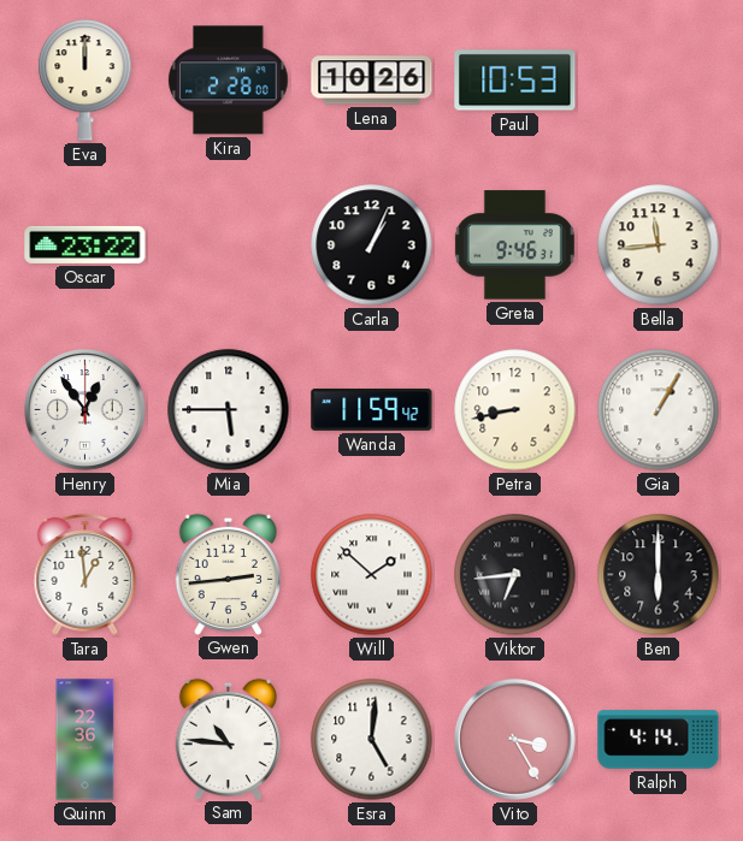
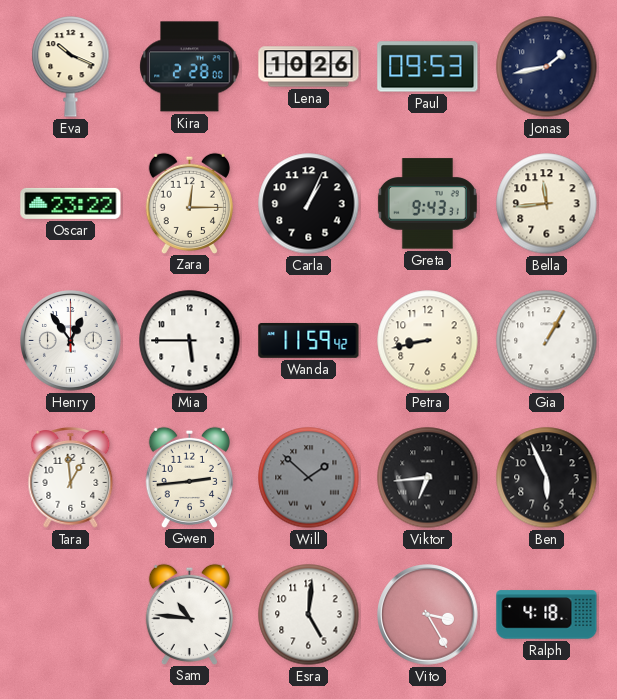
Eva: 12:00 -> 10:19 (71, 67)
Paul: 10:53 -> 09:53 (428, 67)
Jonas: none -> 1:43 (547, 67)
Zara: none -> 12:15 (189, 203)
Greta: 9:46 -> 9:43 (427, 204)
Will dial: white -> grey (309, 478)
Ben: 6:00 -> 5:56 (547, 478)
Quinn: 22:36 -> none (85, 740)
Ralph: 4:14 -> 4:18 (547, 615)
